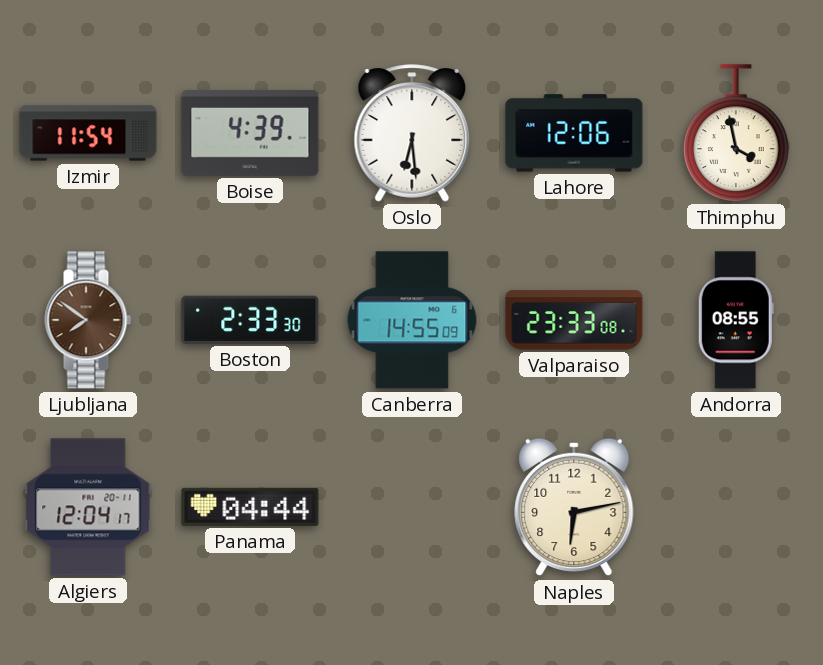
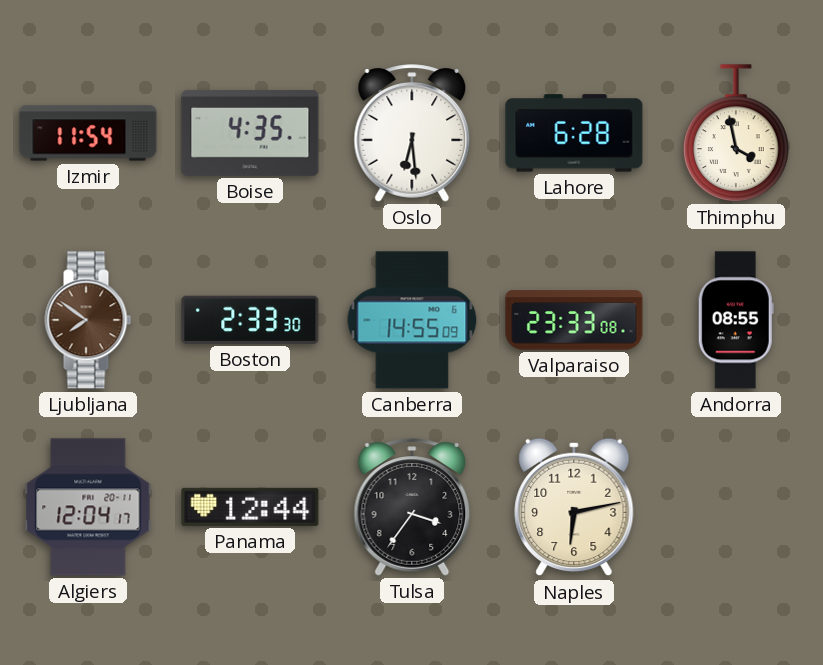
Boise: 4:39 -> 4:35 (250, 133)
Lahore: 12:06 -> 6:28 (574, 133)
Panama: 04:44 -> 12:44 (250, 507)
Tulsa: none -> 3:36 (412, 507)
